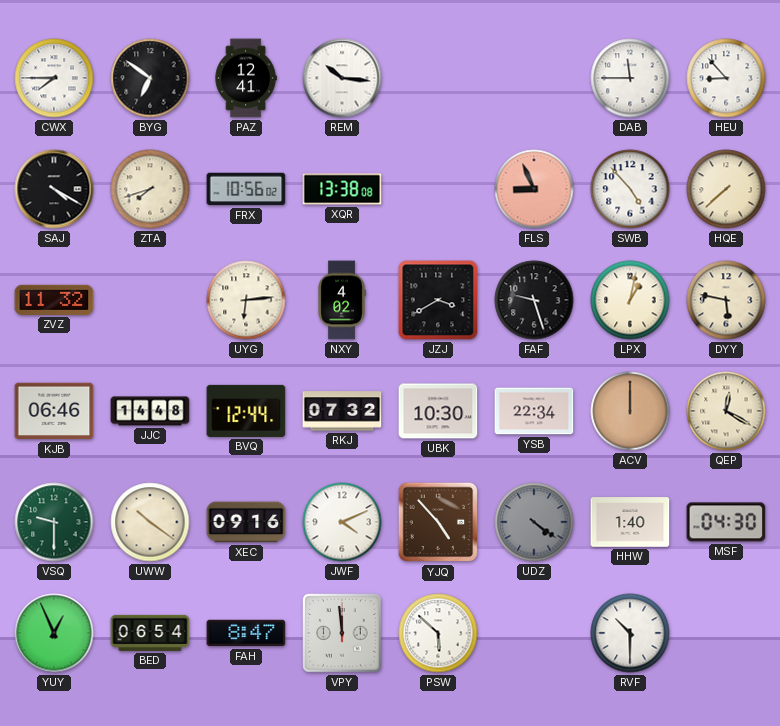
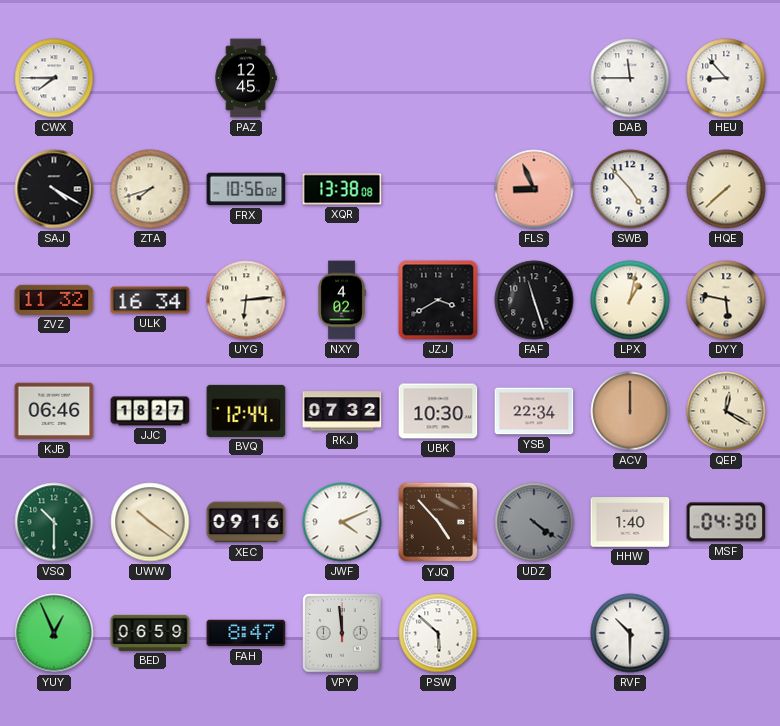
BYG: 6:51 -> none (150, 78)
PAZ: 12:41 -> 12:45 (246, 78)
REM: 10:16 -> none (342, 78)
ULK: none -> 16:34 (150, 300)
FAF: 9:27 -> 11:27 (534, 300)
JJC: 14:48 -> 18:27 (150, 411)
VSQ: 9:30 -> 10:30 (54, 522)
BED: 06:54 -> 06:59 (150, 633)
